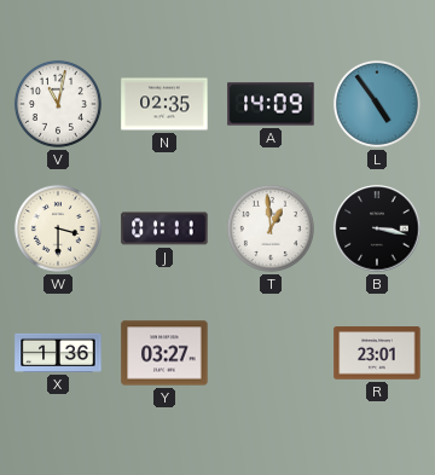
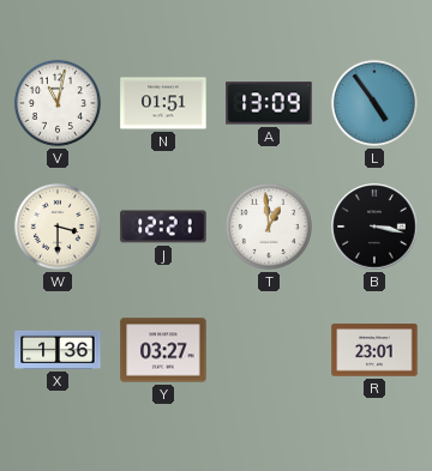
N: 02:35 -> 01:51 (163, 103)
A: 14:09 -> 13:09 (269, 103)
J: 01:11 -> 12:21 (163, 227)
